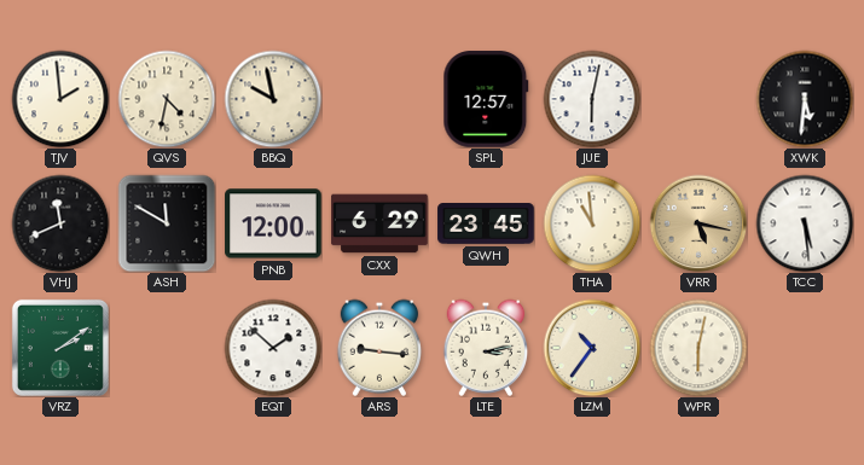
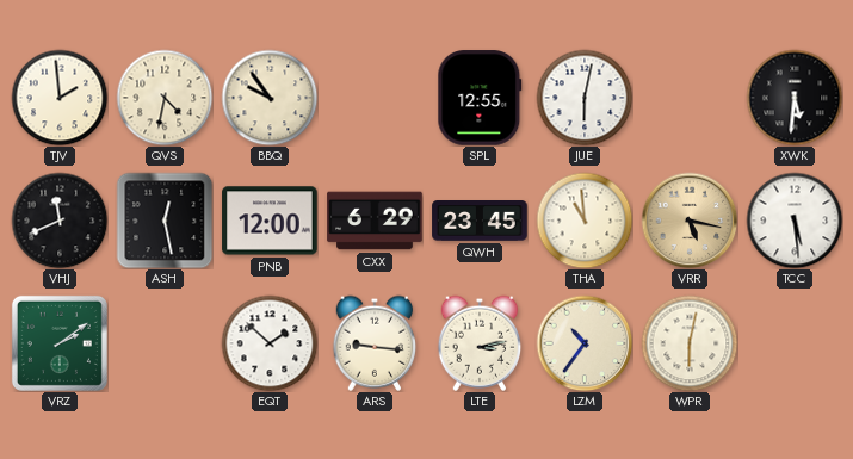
BBQ: 9:58 -> 9:54 (270, 98)
SPL: 12:57 -> 12:55 (480, 98)
ASH: 11:50 -> 12:28 (165, 221)
